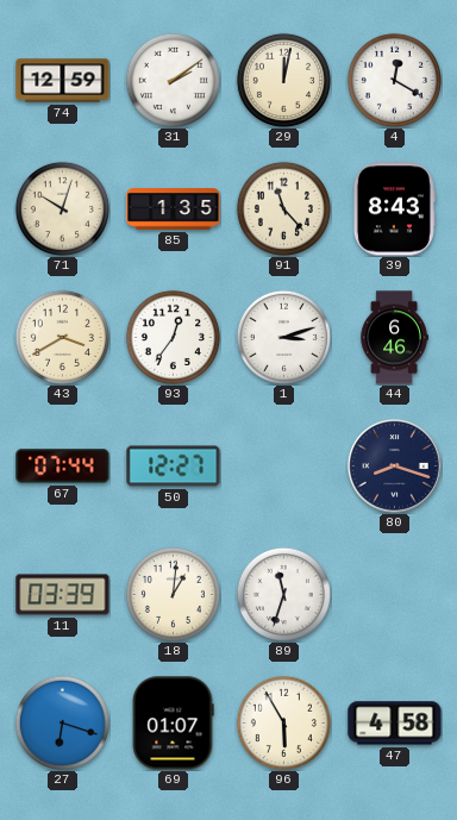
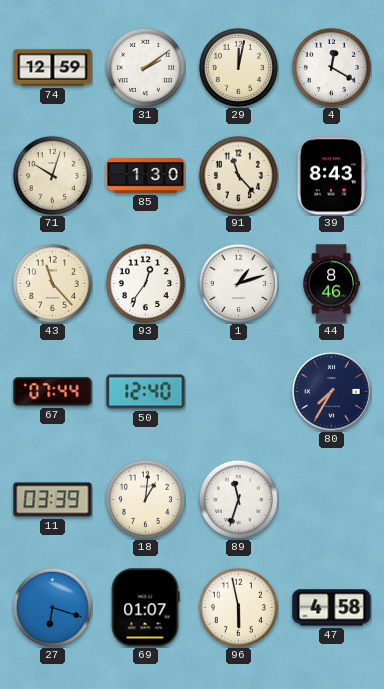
85: 1:35 -> 1:30 (146, 176)
43: 3:40 -> 11:23 (52, 283)
1: 3:12 -> 1:12 (238, 283)
44: 6:46 -> 8:46 (331, 284)
50: 12:27 -> 12:40 (146, 392)
80: 8:18 -> 7:35 (332, 392)
96: 5:55 -> 5:58 (238, 607)
